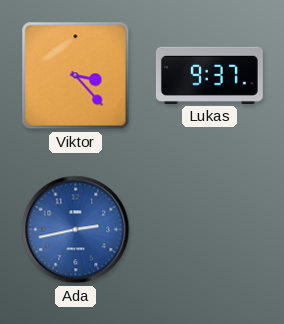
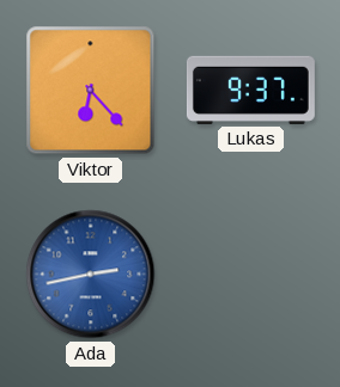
Viktor: 3:23 -> 6:23 (91, 91)
